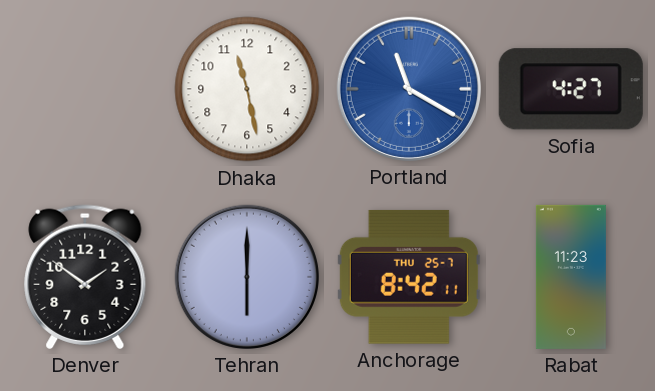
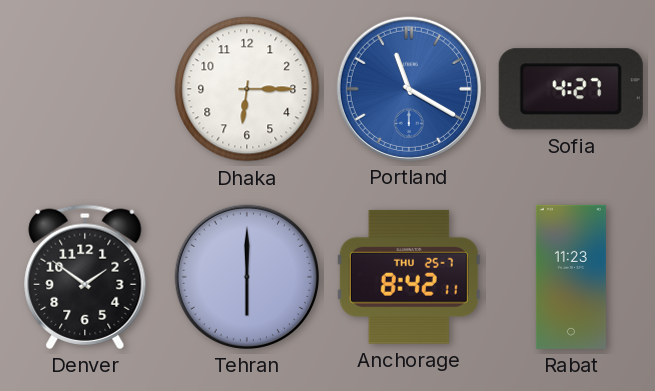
Dhaka: 11:28 -> 6:15 (247, 89)
